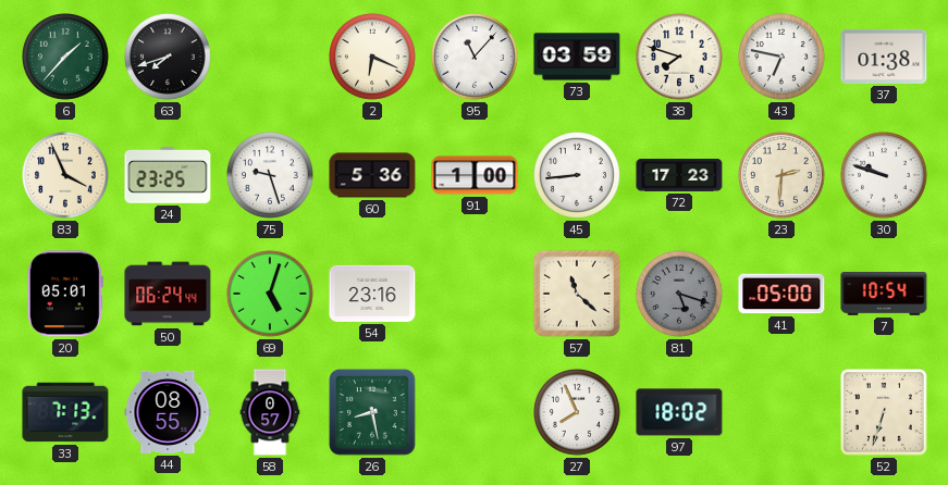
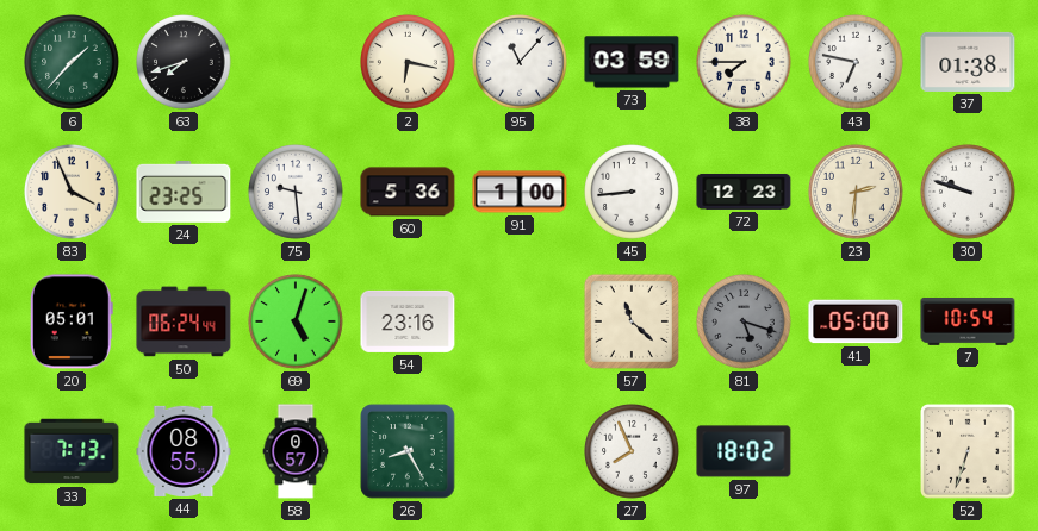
2: 6:19 -> 6:17 (409, 63)
38: 7:48 -> 7:45 (745, 63)
75: 9:27 -> 9:29 (297, 193)
72: 17:23 -> 12:23 (744, 192)
26: 8:28 -> 8:25 (408, 451)
